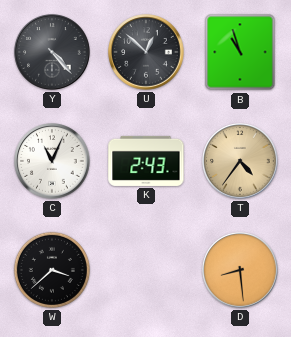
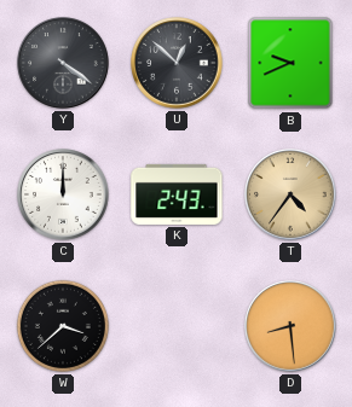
Y: 4:23 -> 4:21 (63, 63)
B: 10:57 -> 9:41 (290, 63)
C: 11:04 -> 12:00 (63, 194)
